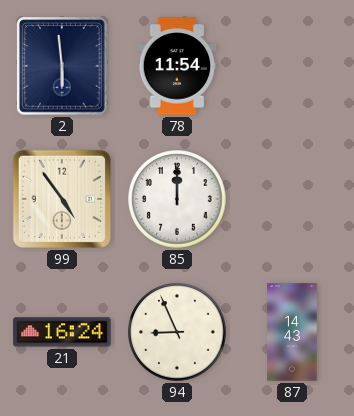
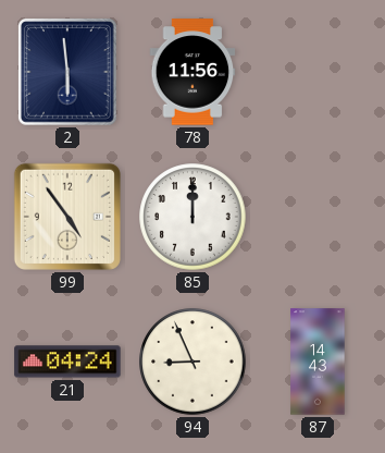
78: 11:54 -> 11:56 (192, 72)
21: 16:24 -> 04:24 (67, 362)
